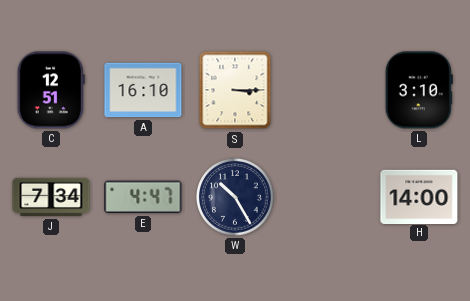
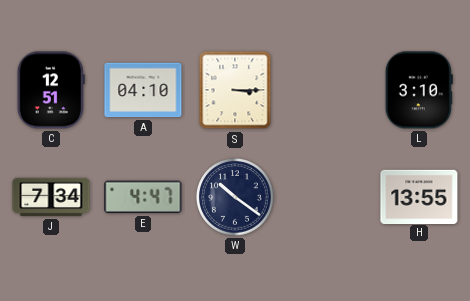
A: 16:10 -> 04:10 (143, 90)
W: 10:25 -> 10:21 (236, 198)
H: 14:00 -> 13:55 (419, 196)
